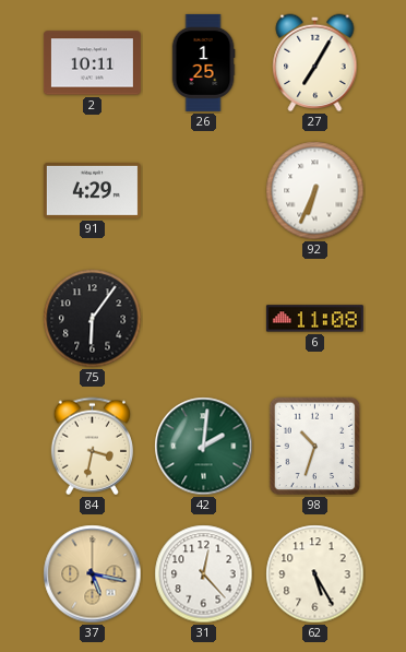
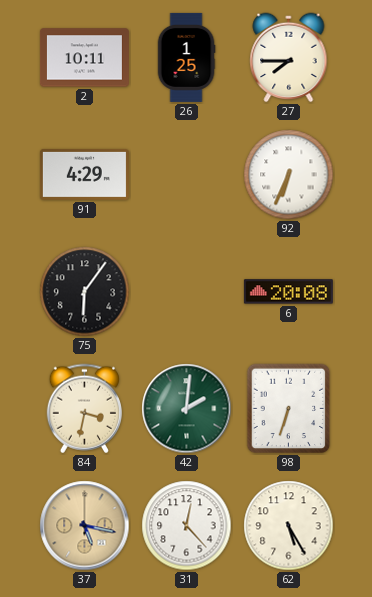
27: 7:05 -> 7:45 (289, 58)
6: 11:08 -> 20:08 (288, 292)
98: 10:33 -> 6:33 (289, 409)
